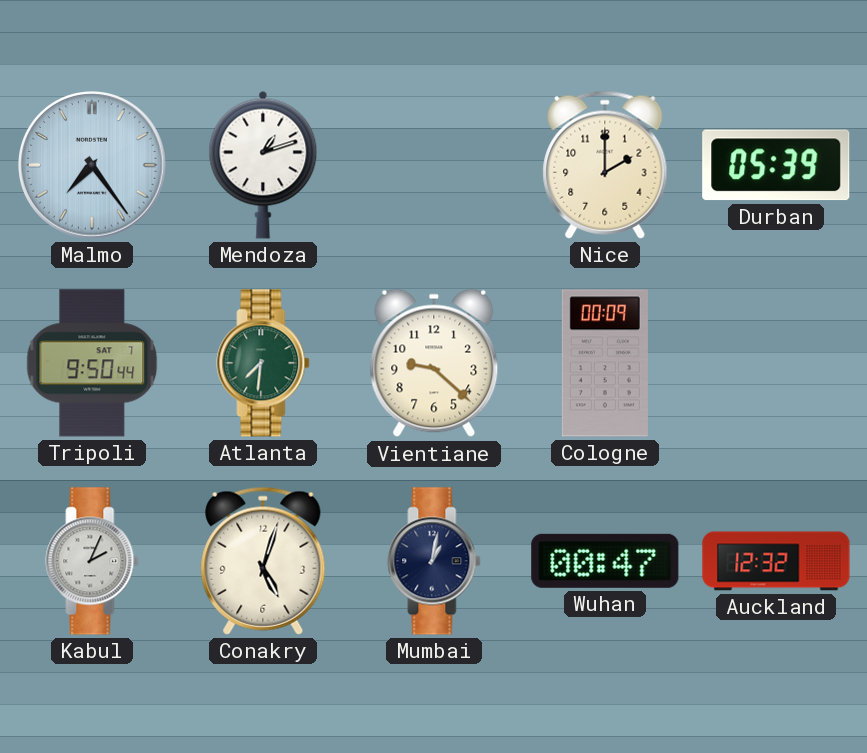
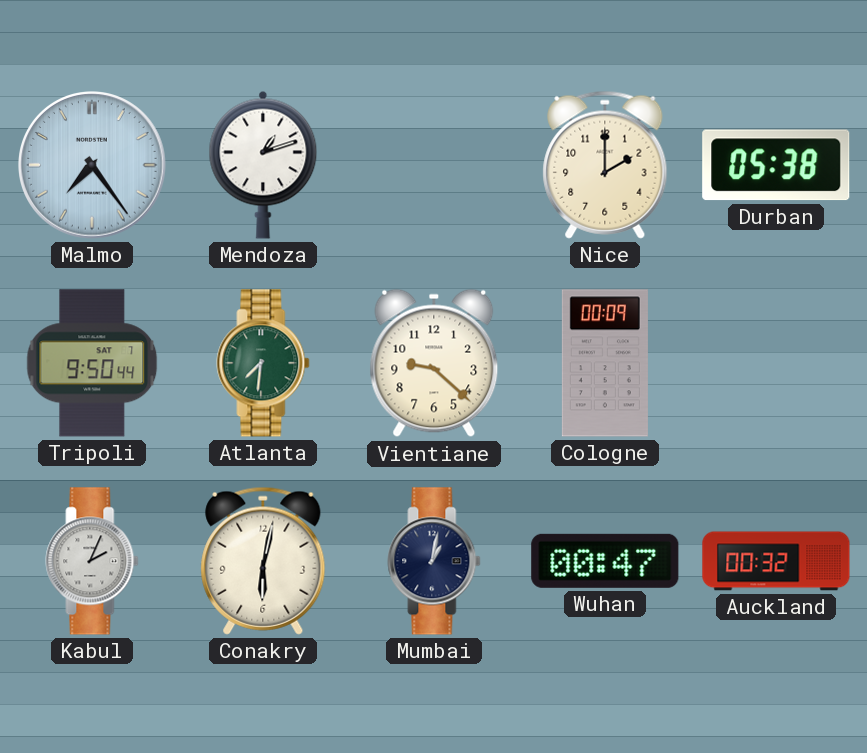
Durban: 05:39 -> 05:38 (776, 165)
Conakry: 5:03 -> 6:02 (263, 561)
Auckland: 12:32 -> 00:32 (776, 561)
